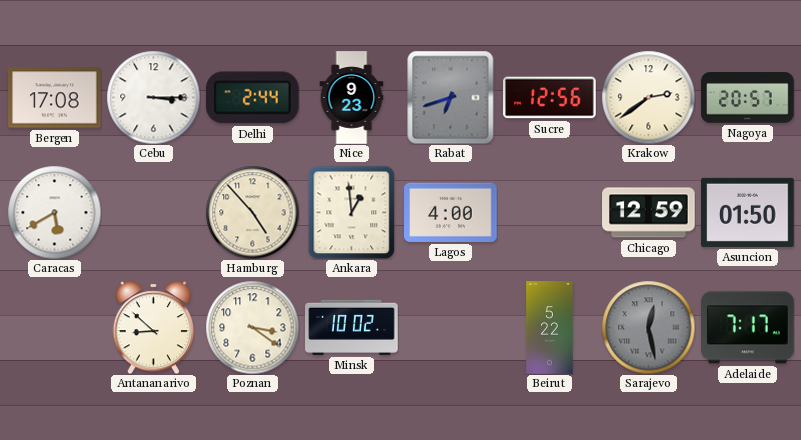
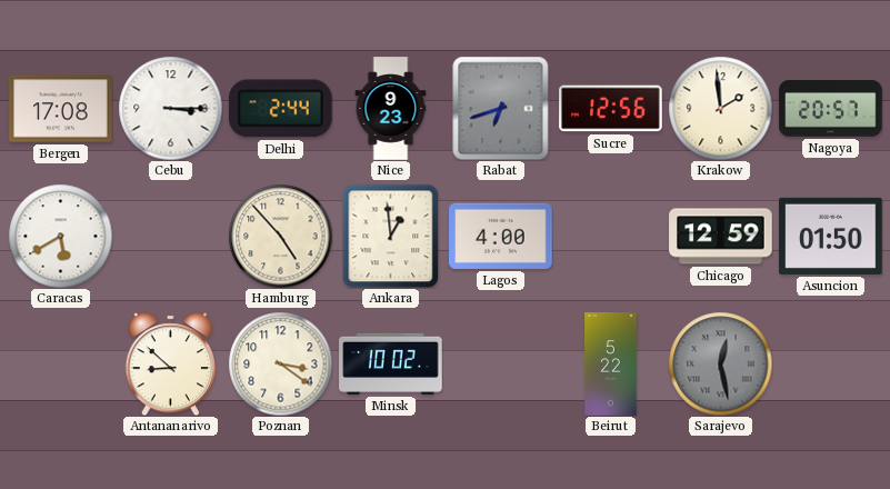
Krakow: 2:39 -> 1:59 (720, 108)
Adelaide: 7:17 -> none (748, 328)
